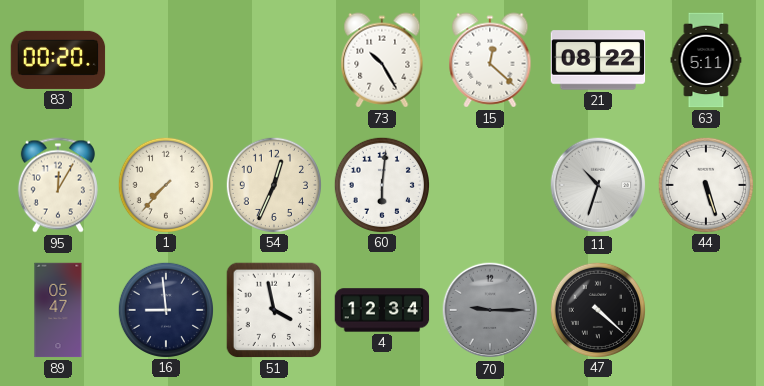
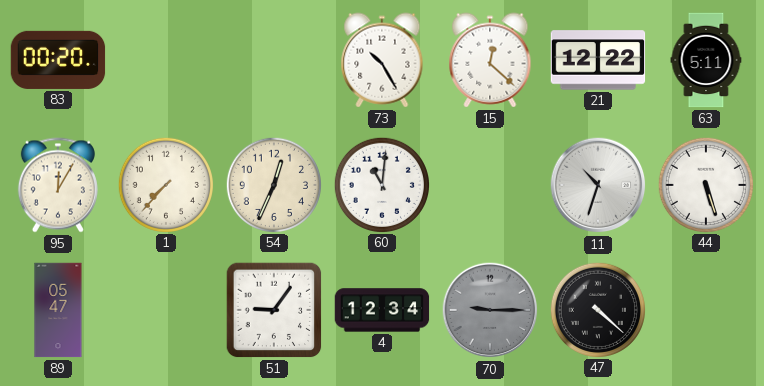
21: 08:22 -> 12:22 (598, 60)
60: 6:01 -> 11:01 (381, 184)
16: 8:59 -> none (165, 309)
51: 3:58 -> 9:06 (274, 310)
